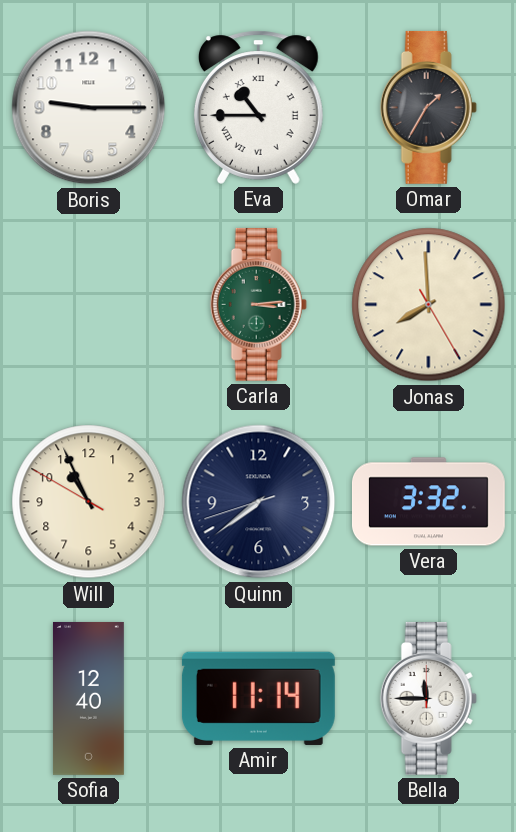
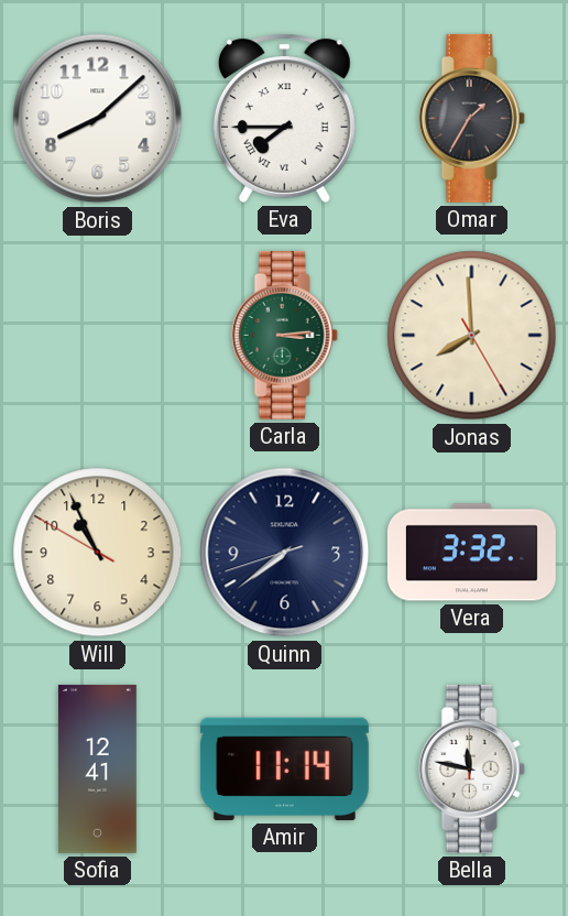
Boris: 9:15 -> 8:08 (98, 119)
Eva: 10:45 -> 7:45 (284, 118)
Sofia: 12:40 -> 12:41 (97, 768)
Bella: 11:45 -> 11:47 (471, 768)
